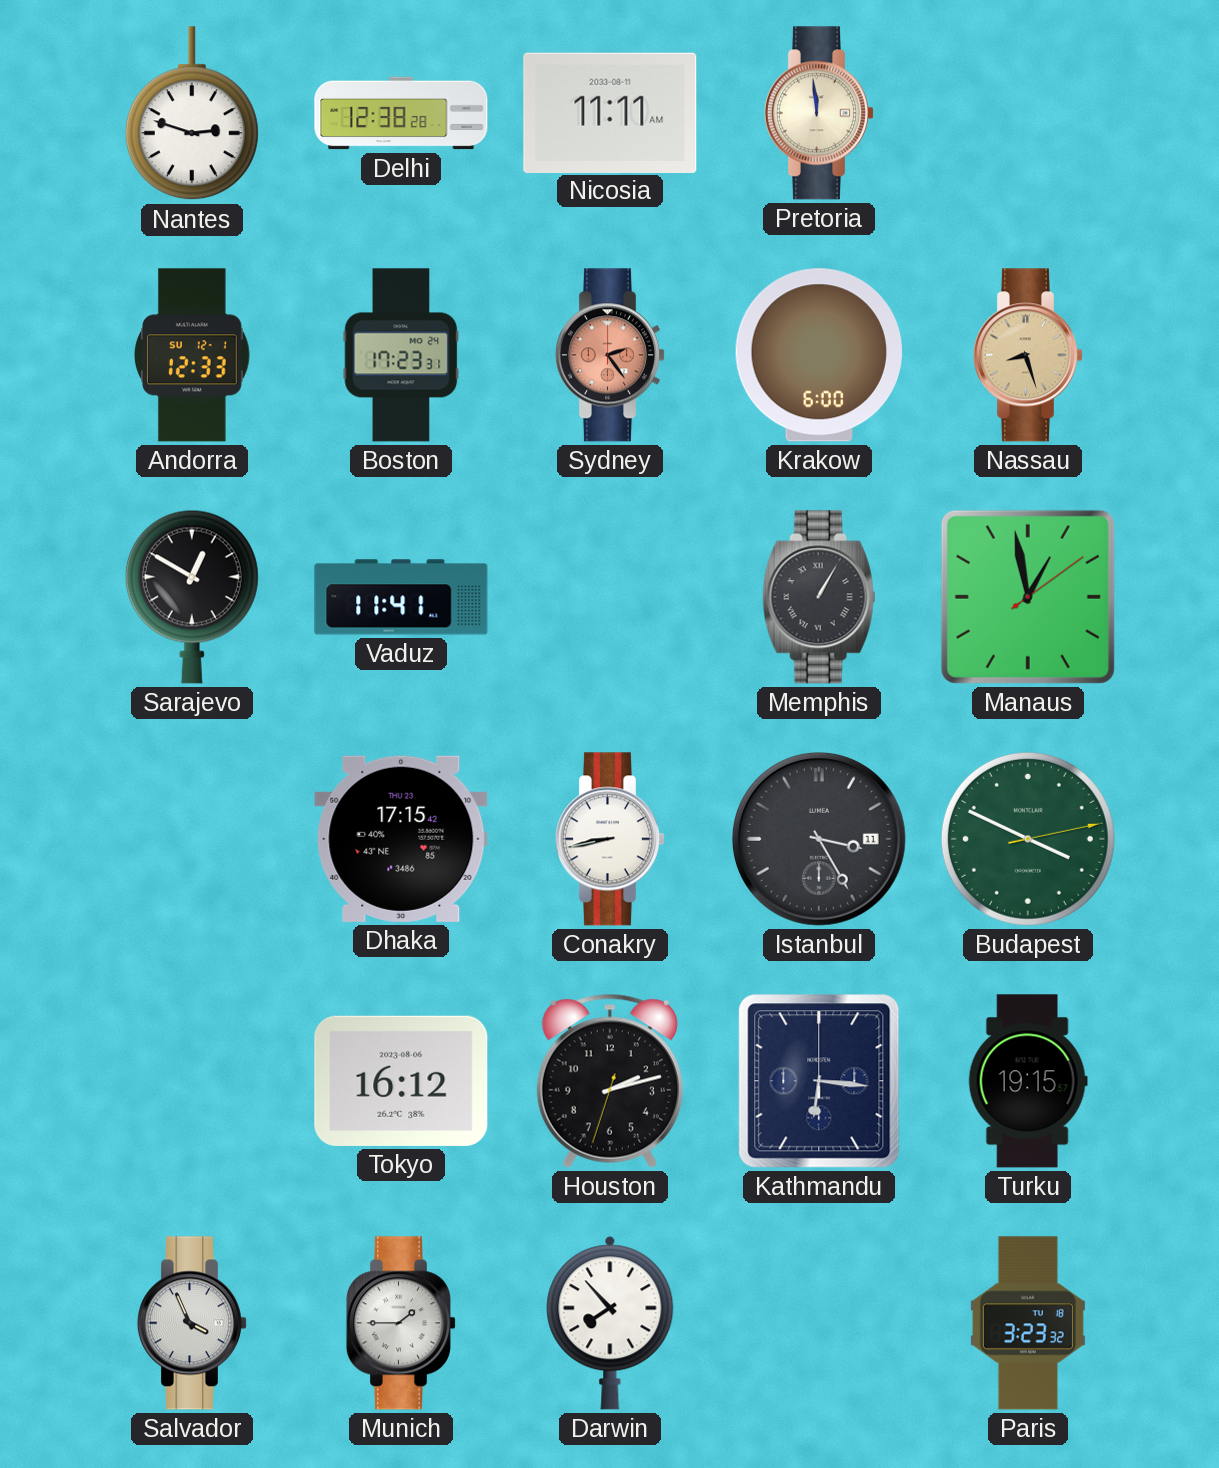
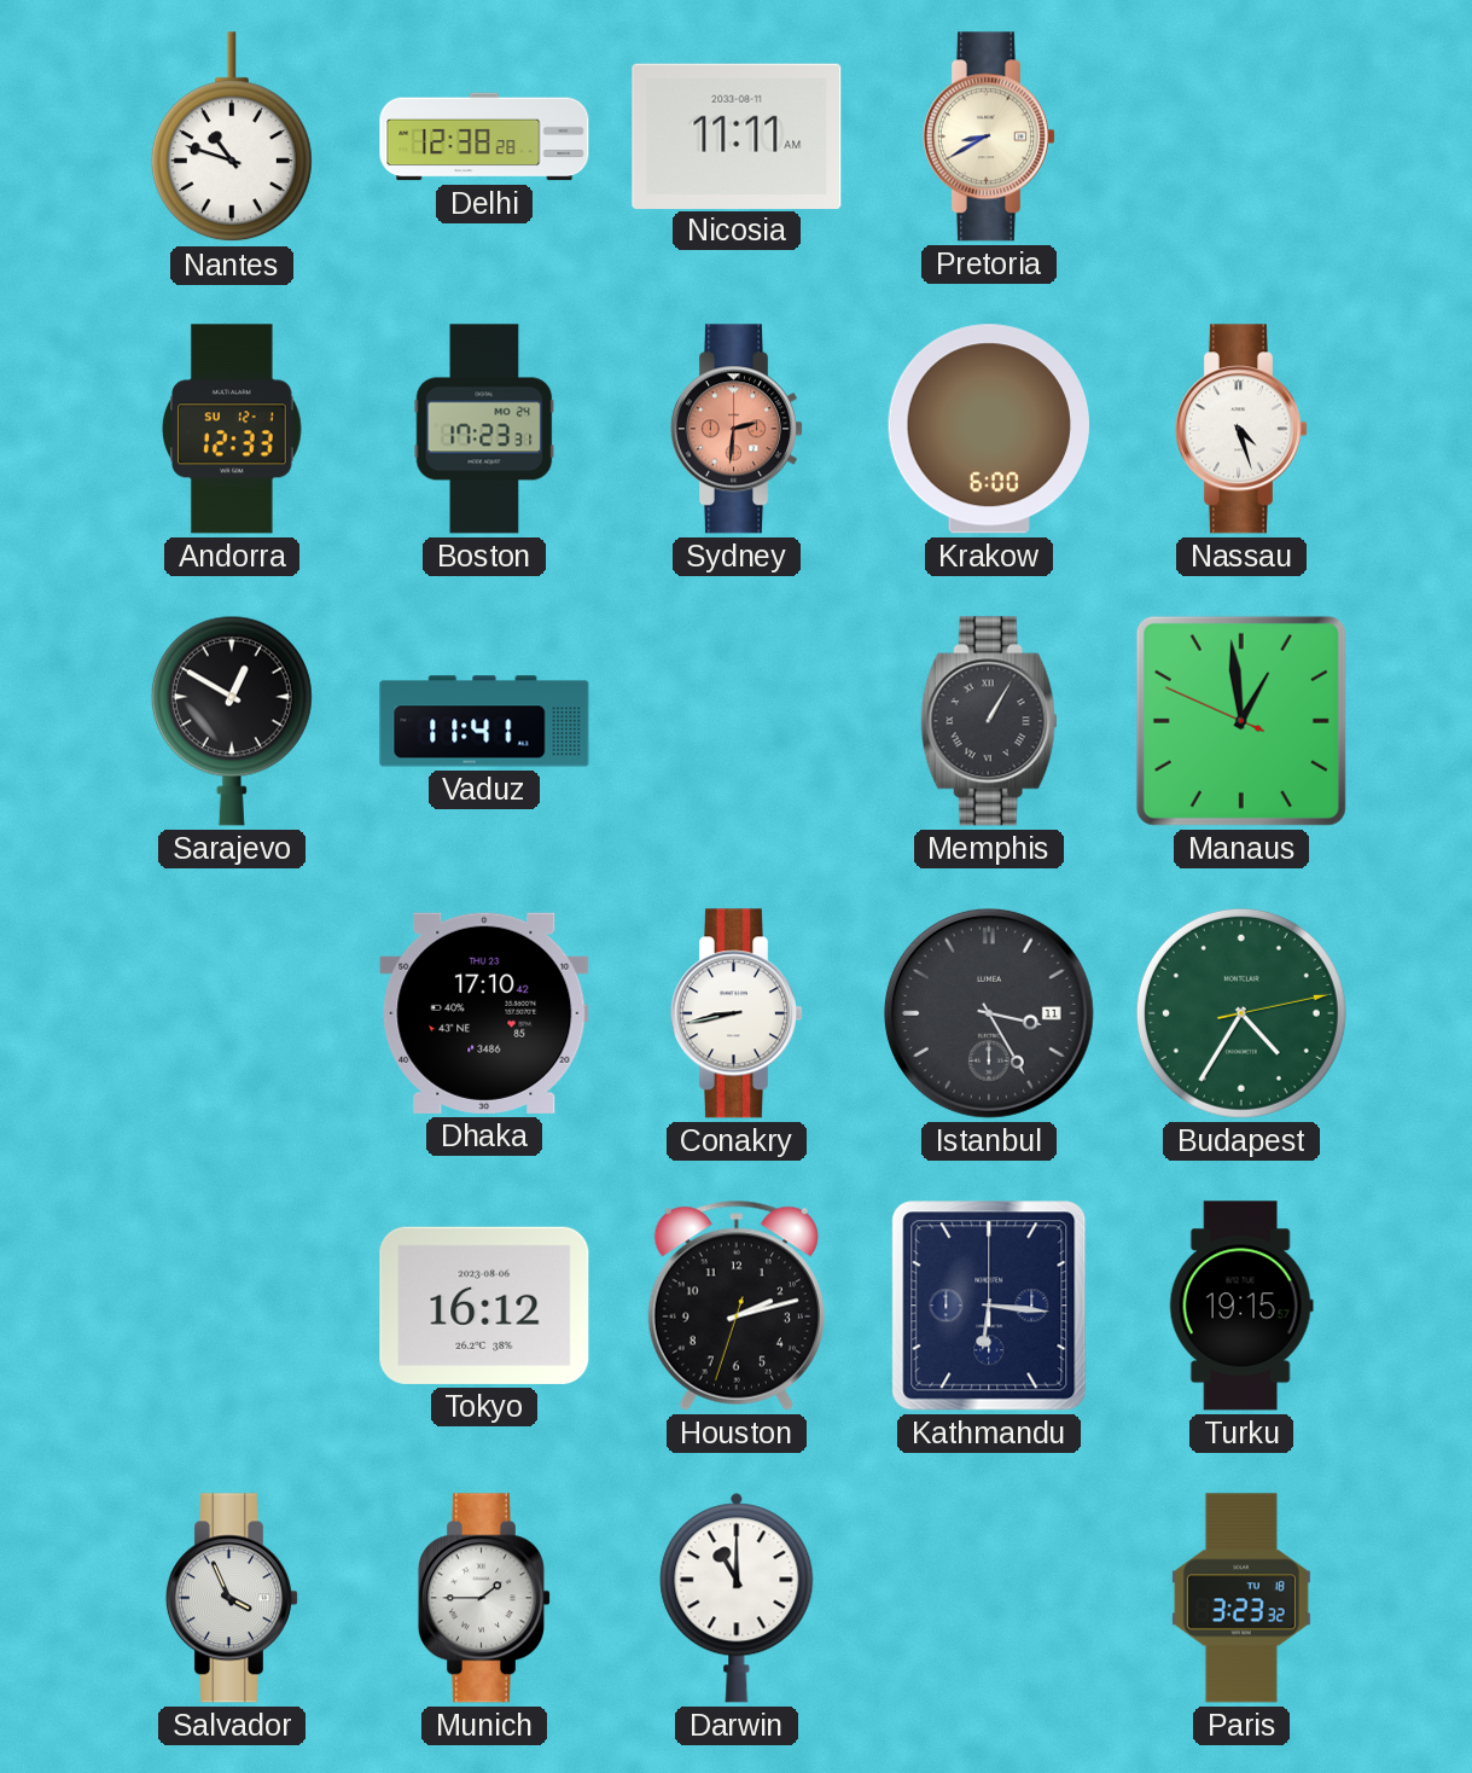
Nantes: 2:48 -> 10:48 (232, 138)
Pretoria: 11:59 -> 8:40 (989, 136)
Sydney: 2:24 -> 2:31 (737, 429)
Nassau: 8:27 -> 4:27 (1241, 429)
Nassau dial: champagne -> white (1241, 429)
Manaus: 12:58:09 -> 12:58:49 (1241, 721)
Dhaka: 17:15 -> 17:10 (484, 1013)
Budapest: 3:49 -> 4:35 (1241, 1013)
Darwin: 7:53 -> 11:00 (737, 1598)
